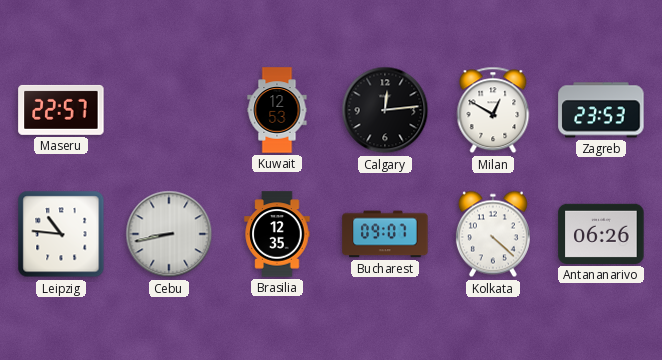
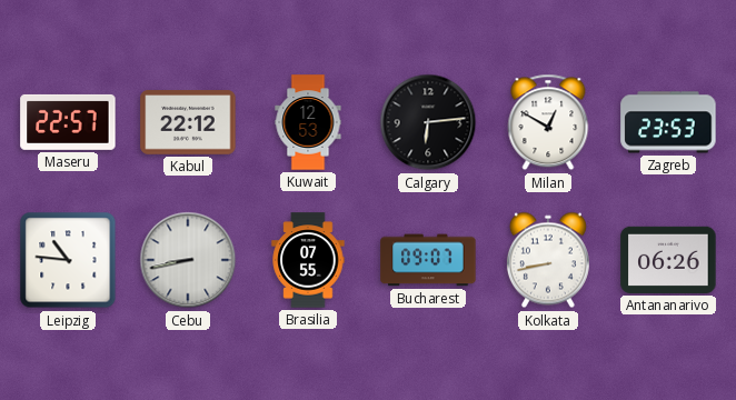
Kabul: none -> 22:12 (188, 122)
Calgary: 12:14 -> 6:14 (428, 122)
Brasilia: 12:35 -> 07:55 (308, 260)
Kolkata: 4:22 -> 8:43 (548, 260)
